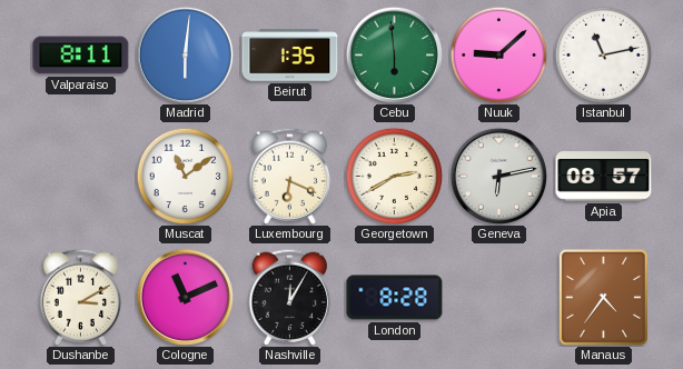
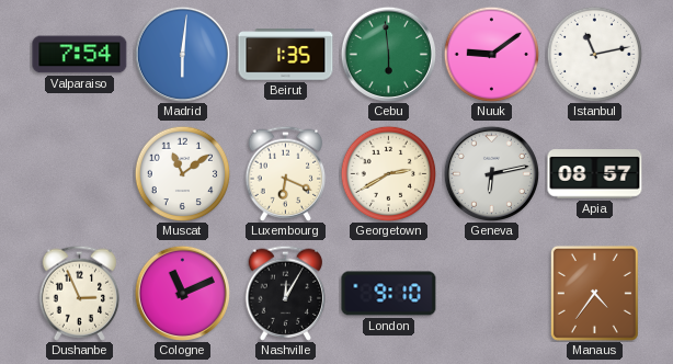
Valparaiso: 8:11 -> 7:54 (80, 55)
Nuuk: 9:08 -> 9:09 (491, 54)
Dushanbe: 3:10 -> 2:56 (80, 293)
London: 8:28 -> 9:10 (389, 294)
